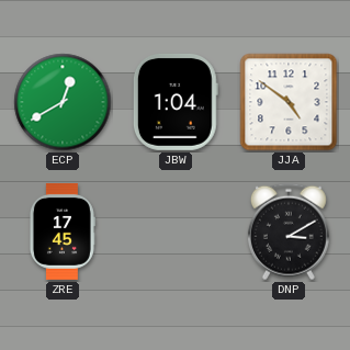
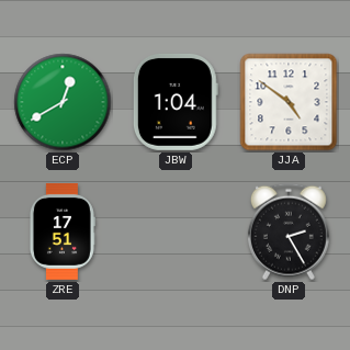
ZRE: 17:45 -> 17:51 (61, 233)
DNP: 3:10 -> 2:25 (289, 232)
